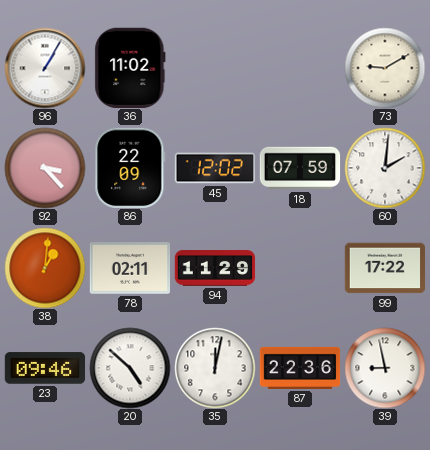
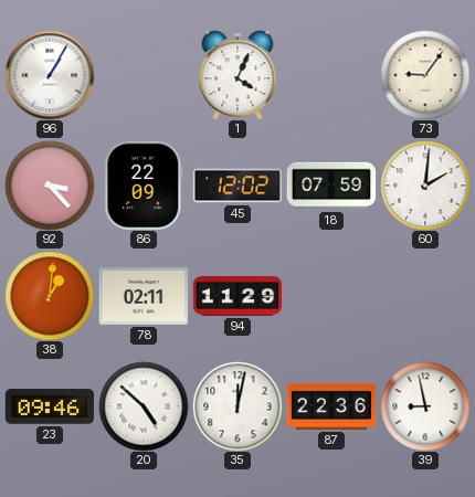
36: 11:02 -> none (130, 67)
1: none -> 4:04 (237, 75)
73: 9:10 -> 9:06 (425, 75)
99: 17:22 -> none (385, 268)
